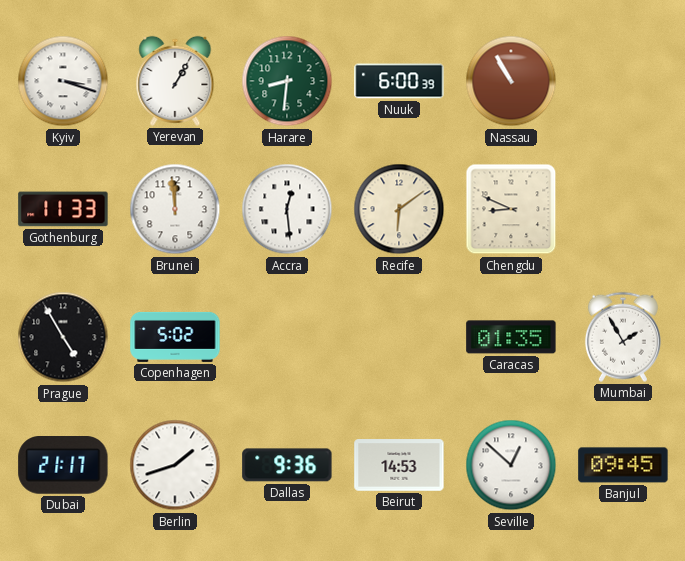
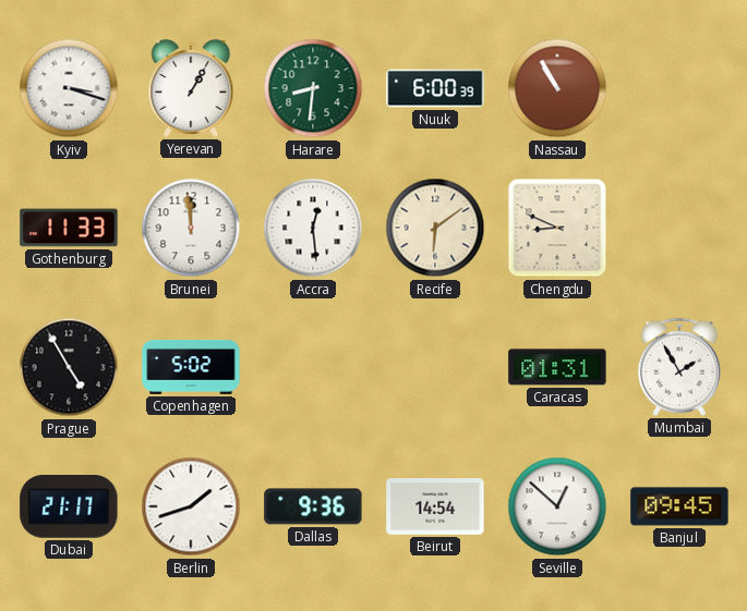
Caracas: 01:35 -> 01:31 (557, 367)
Beirut: 14:53 -> 14:54 (435, 506)
